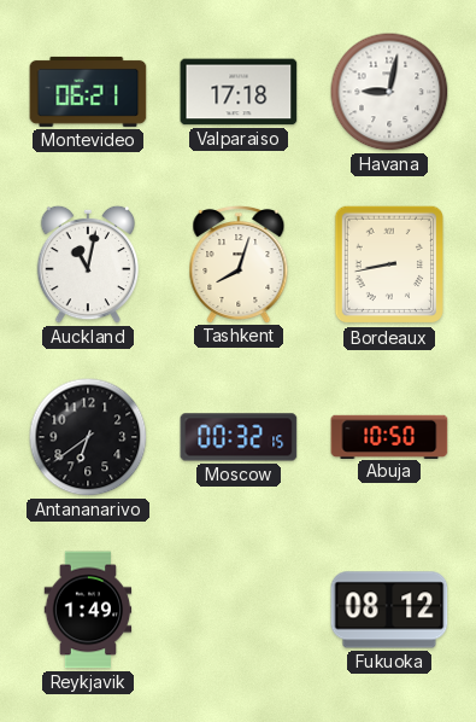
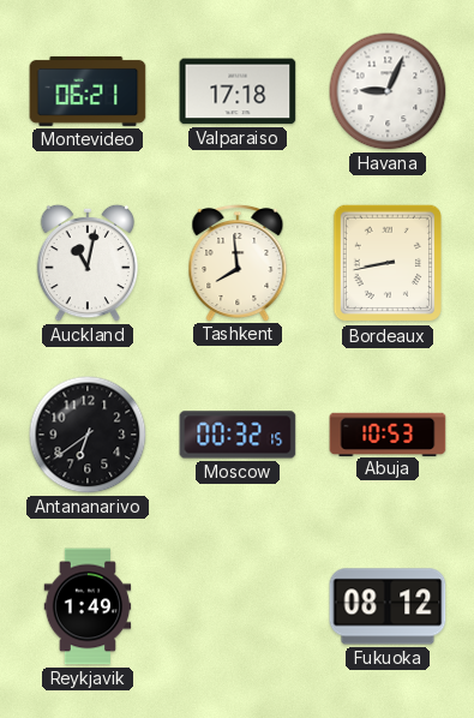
Havana: 9:02 -> 9:04 (388, 91)
Tashkent: 8:03 -> 7:59 (238, 262)
Abuja: 10:50 -> 10:53 (388, 433)
